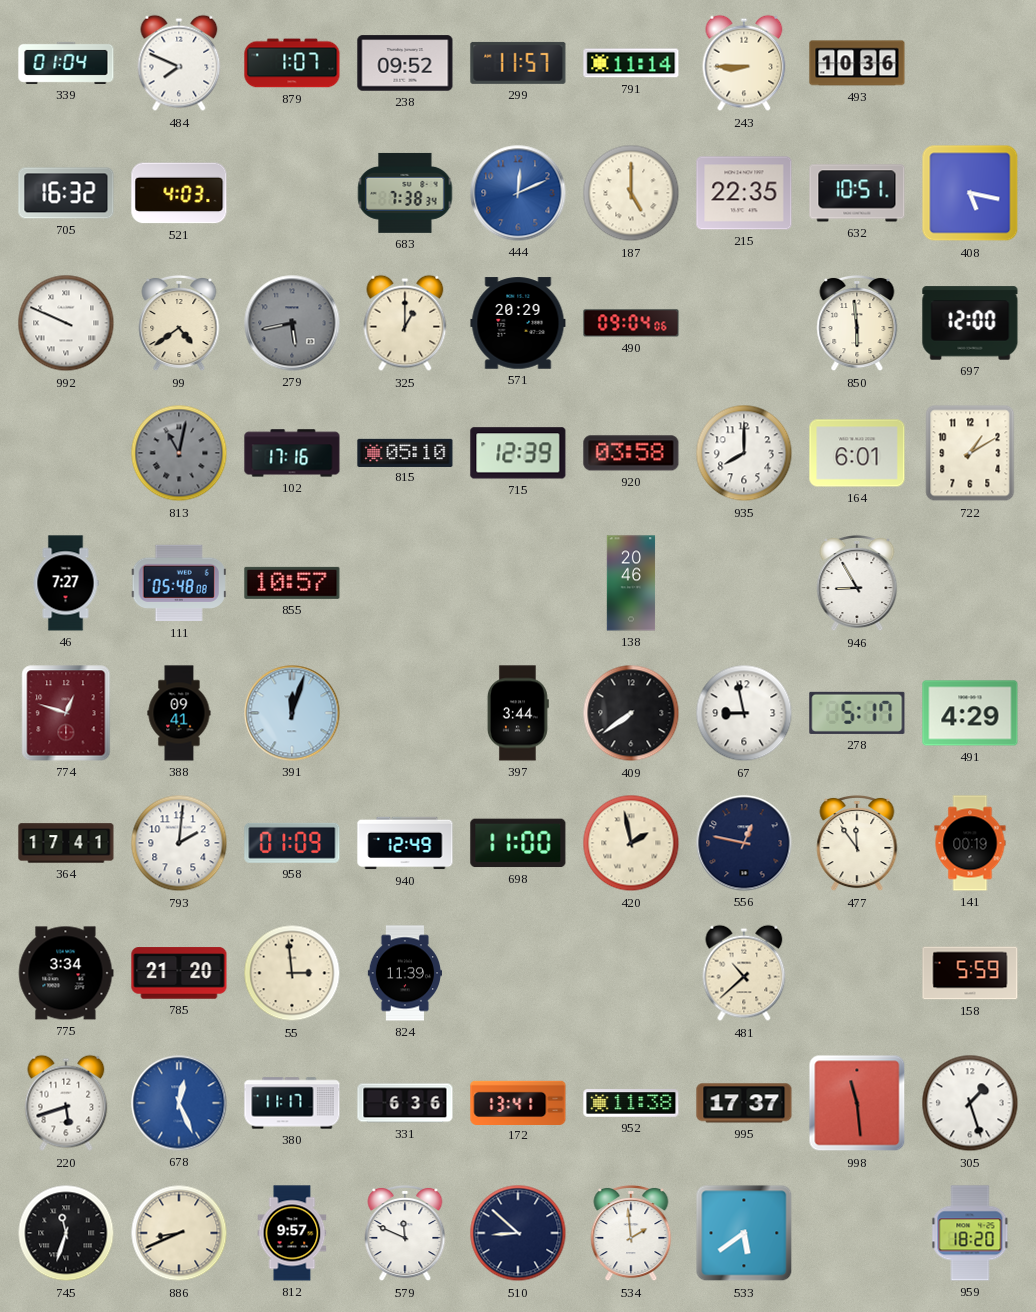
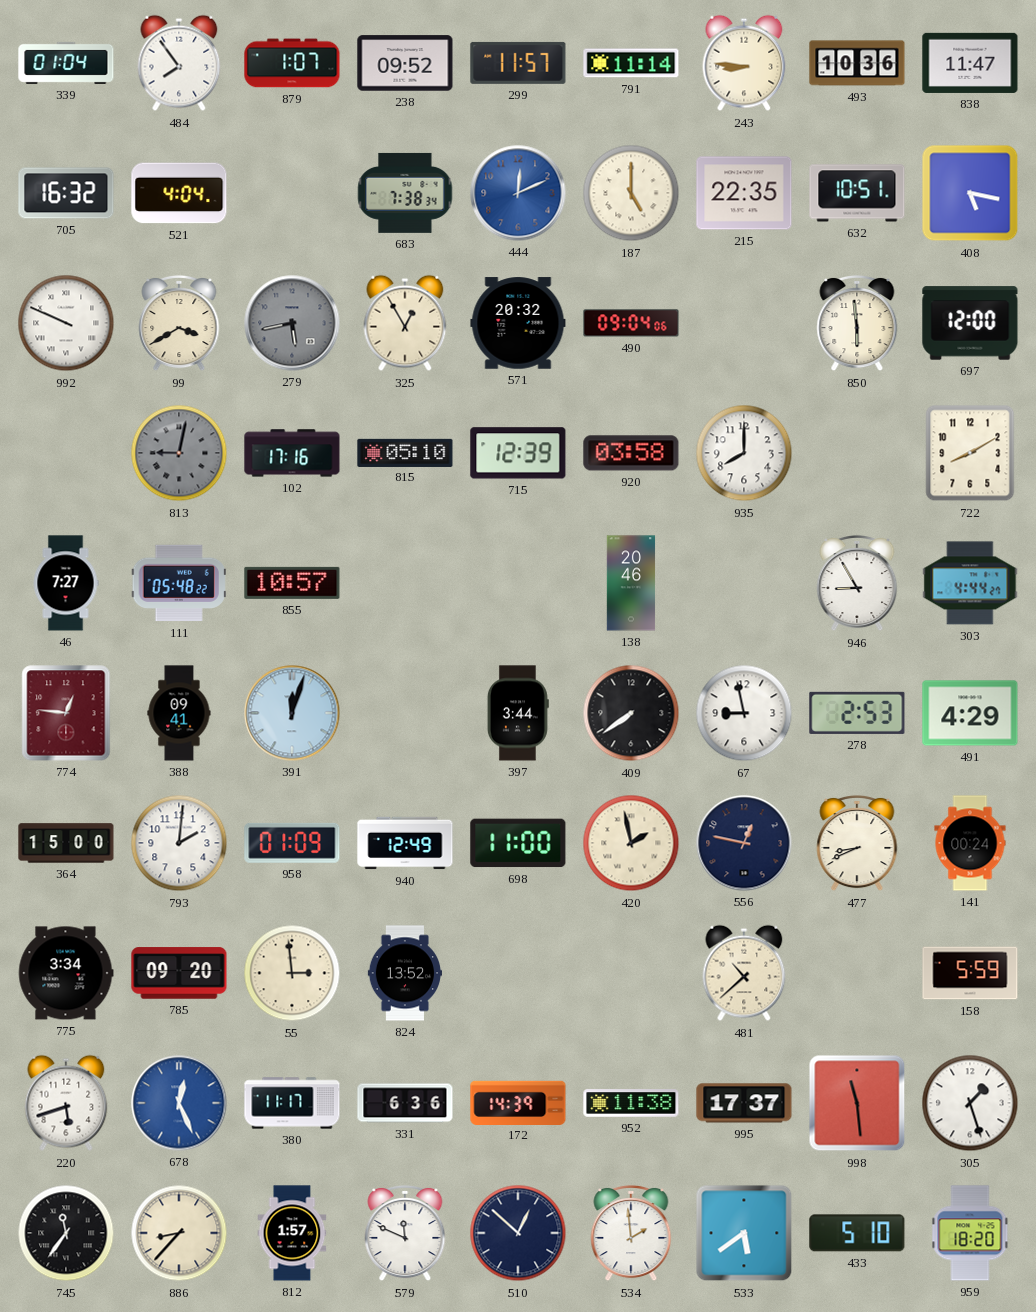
484: 7:49 -> 7:54 (179, 63)
243: 8:45 -> 8:46 (744, 63)
838: none -> 11:47 (970, 63)
521: 4:03 -> 4:04 (179, 193)
99: 4:39 -> 3:40 (179, 323)
325: 1:00 -> 12:55 (405, 323)
571: 20:29 -> 20:32 (518, 323)
813: 11:02 -> 9:02 (179, 453)
164: 6:01 -> none (857, 453)
722: 1:10 -> 8:10 (970, 453)
111: 05:48:08 -> 05:48:22 (179, 583)
303: none -> 4:44 (970, 583)
774: 12:48 -> 12:46 (66, 713)
278: 5:17 -> 2:53 (857, 713)
364: 17:41 -> 15:00 (66, 843)
477: 11:54 -> 8:41 (857, 843)
141: 00:19 -> 00:24 (970, 843)
785: 21:20 -> 09:20 (179, 973)
824: 11:39 -> 13:52 (404, 973)
172: 13:41 -> 14:39 (518, 1102)
745: 11:33 -> 11:36 (66, 1233)
886: 8:41 -> 8:37 (179, 1233)
812: 9:57 -> 1:57 (292, 1233)
510: 8:52 -> 12:52 (518, 1233)
433: none -> 5:10 (857, 1233)
